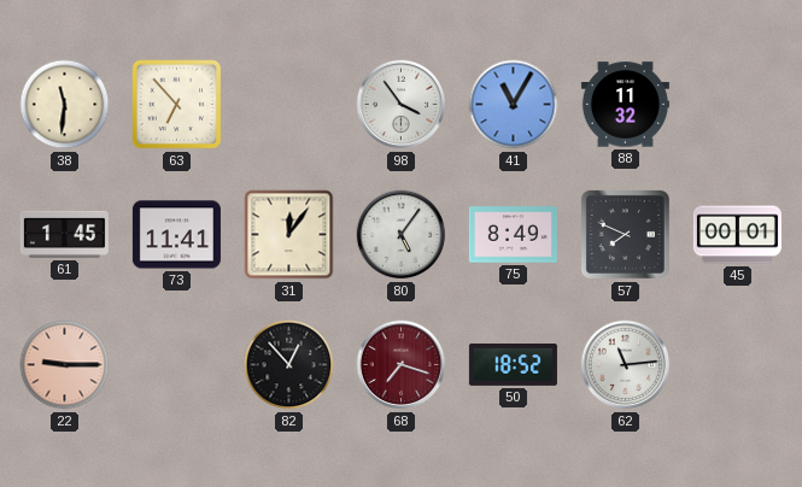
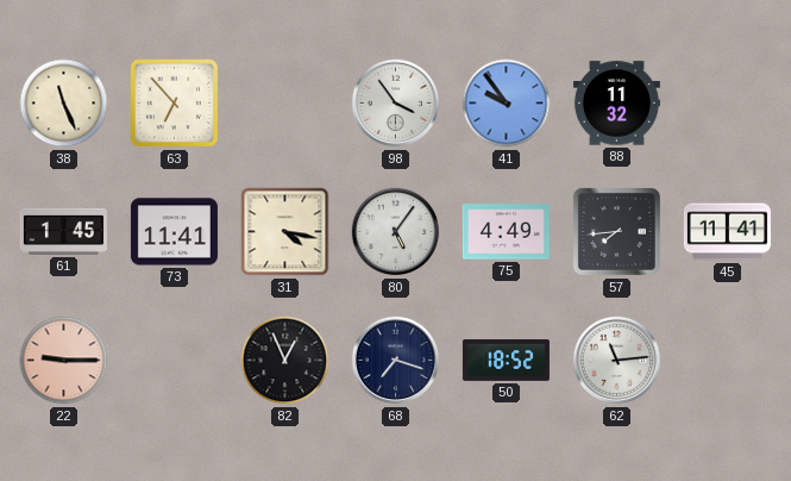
38: 11:31 -> 11:26 (64, 104)
41: 11:05 -> 9:54 (507, 104)
31: 12:06 -> 4:17 (285, 232)
75: 8:49 -> 4:49 (506, 232)
57: 7:49 -> 7:44 (616, 231)
45: 00:01 -> 11:41 (727, 232)
82: 12:53 -> 12:56 (285, 361)
68 dial: burgundy -> navy (396, 361)
